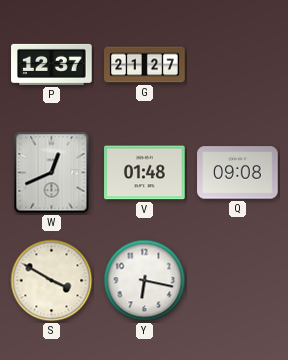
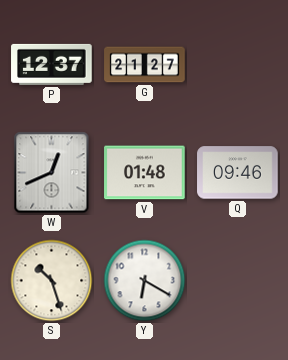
Q: 09:08 -> 09:46 (238, 173)
S: 3:50 -> 10:27 (52, 281)
Y: 6:17 -> 6:20 (145, 281)
